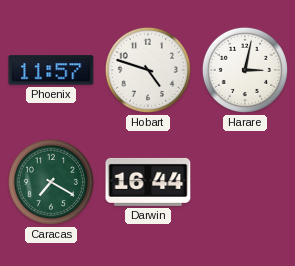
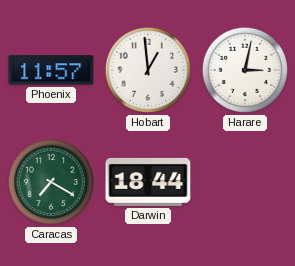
Hobart: 4:48 -> 12:59 (148, 70)
Darwin: 16:44 -> 18:44 (148, 182)
